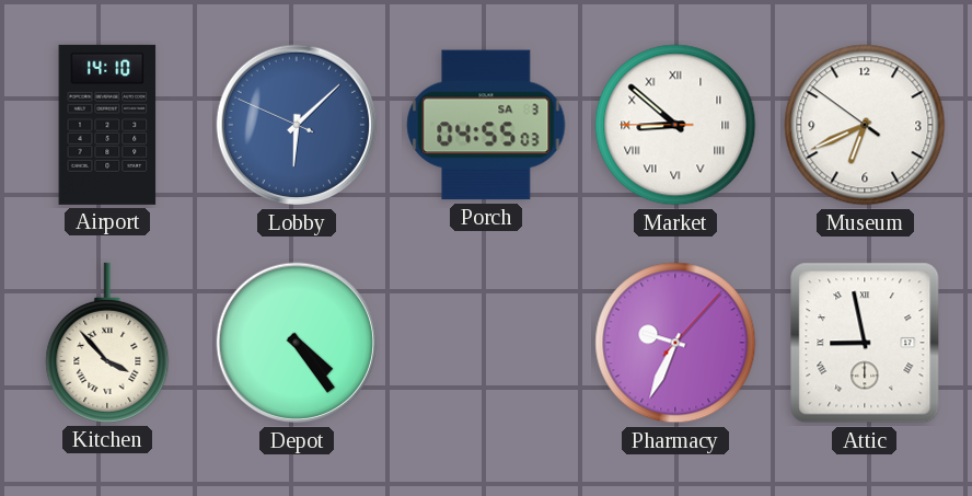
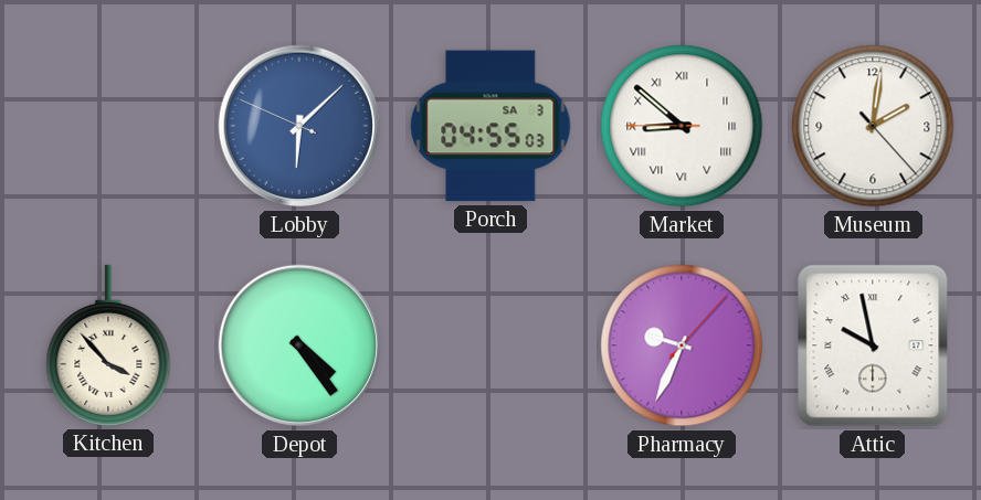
Airport: 14:10 -> none (107, 125)
Museum: 6:40 -> 2:01 (873, 126)
Attic: 8:58 -> 9:58 (873, 345)
